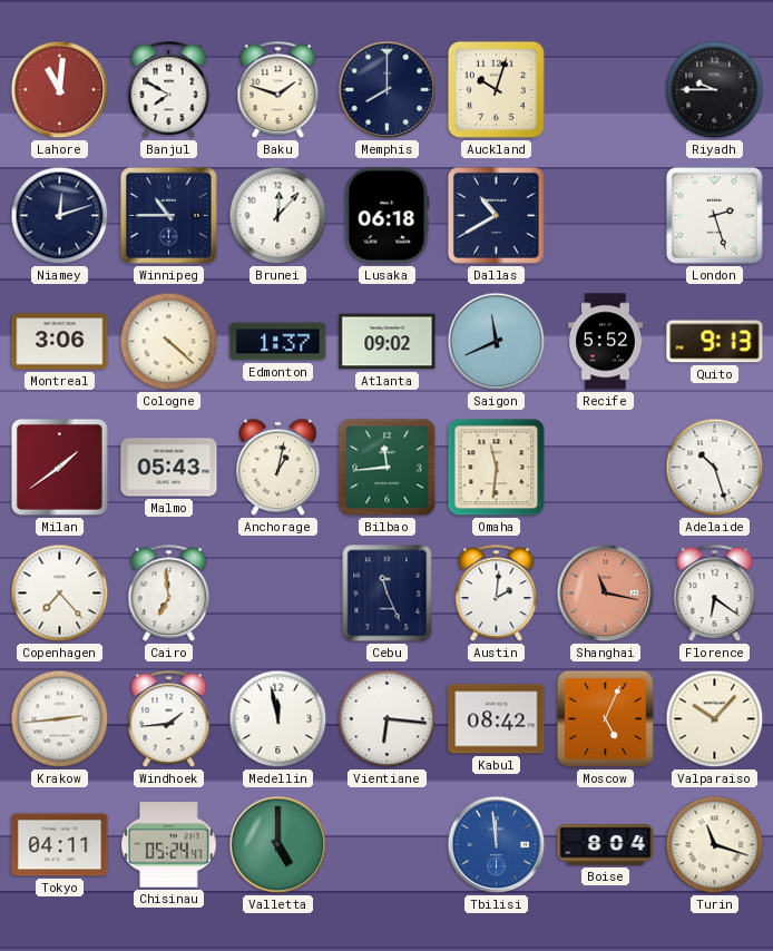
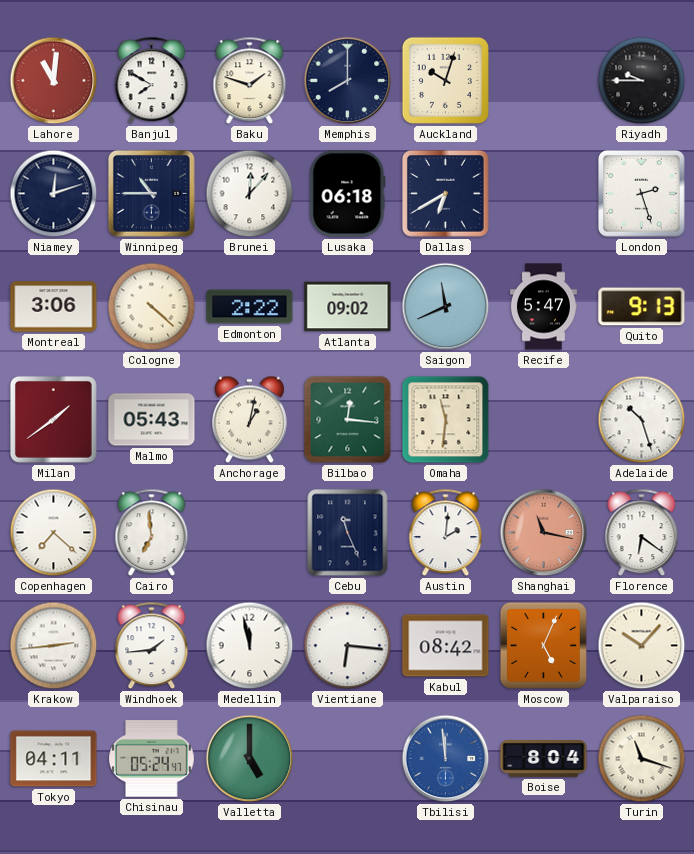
Dallas: 10:40 -> 6:40 (445, 193)
Edmonton: 1:37 -> 2:22 (250, 307)
Recife: 5:52 -> 5:47 (543, 307)
Bilbao: 11:44 -> 12:16 (348, 420)
Copenhagen: 7:23 -> 7:22 (54, 533)
